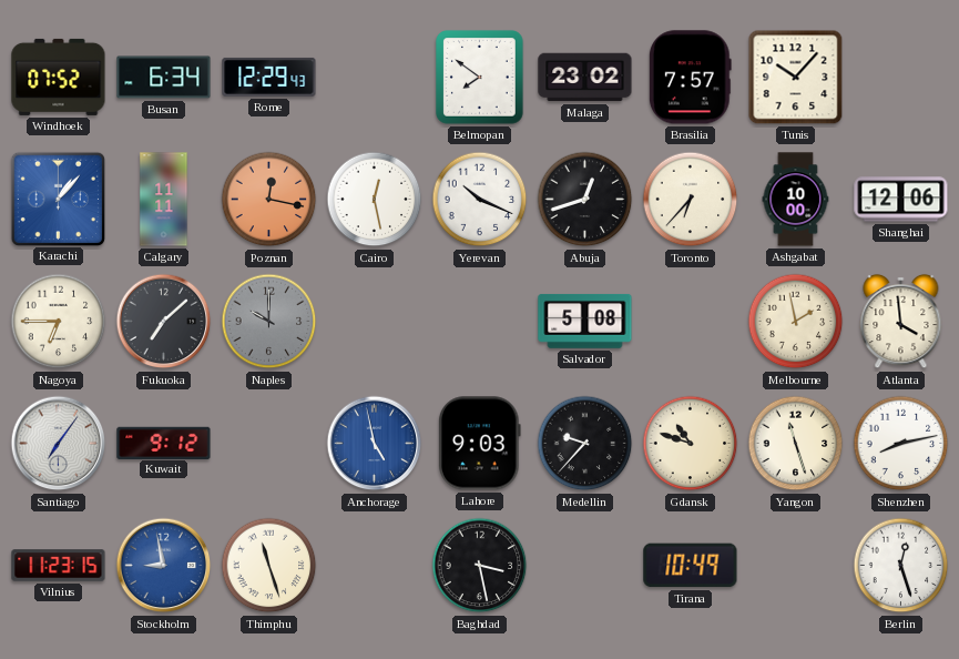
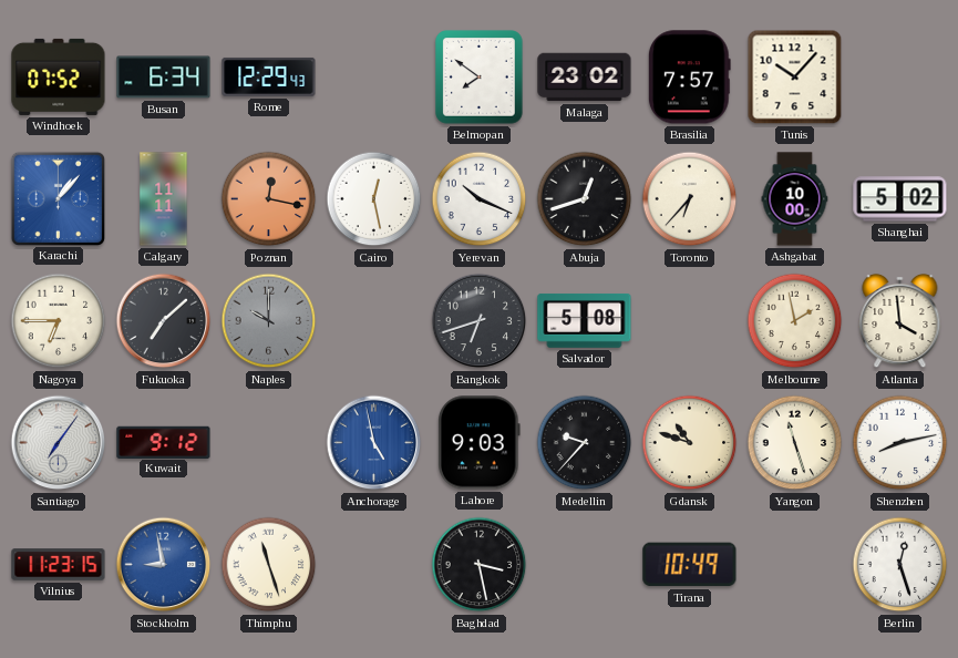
Shanghai: 12:06 -> 5:02 (900, 199)
Bangkok: none -> 6:42 (480, 321)
